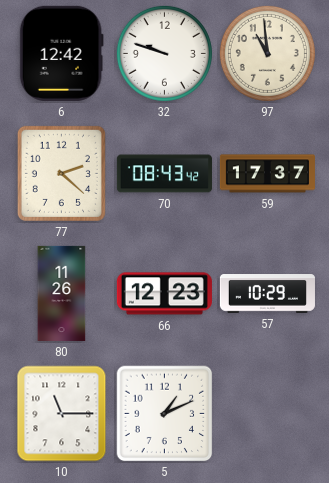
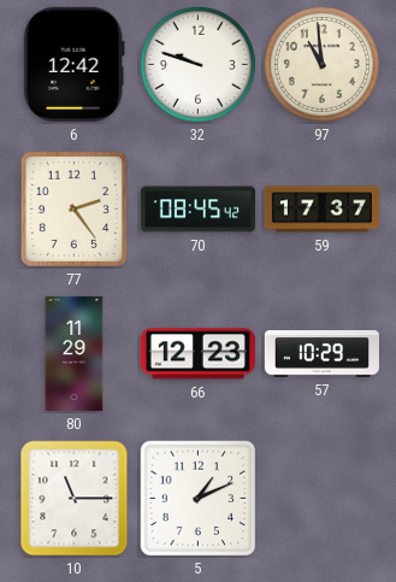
77: 2:22 -> 2:24 (73, 208)
70: 08:43 -> 08:45 (197, 210)
80: 11:26 -> 11:29 (75, 353)
